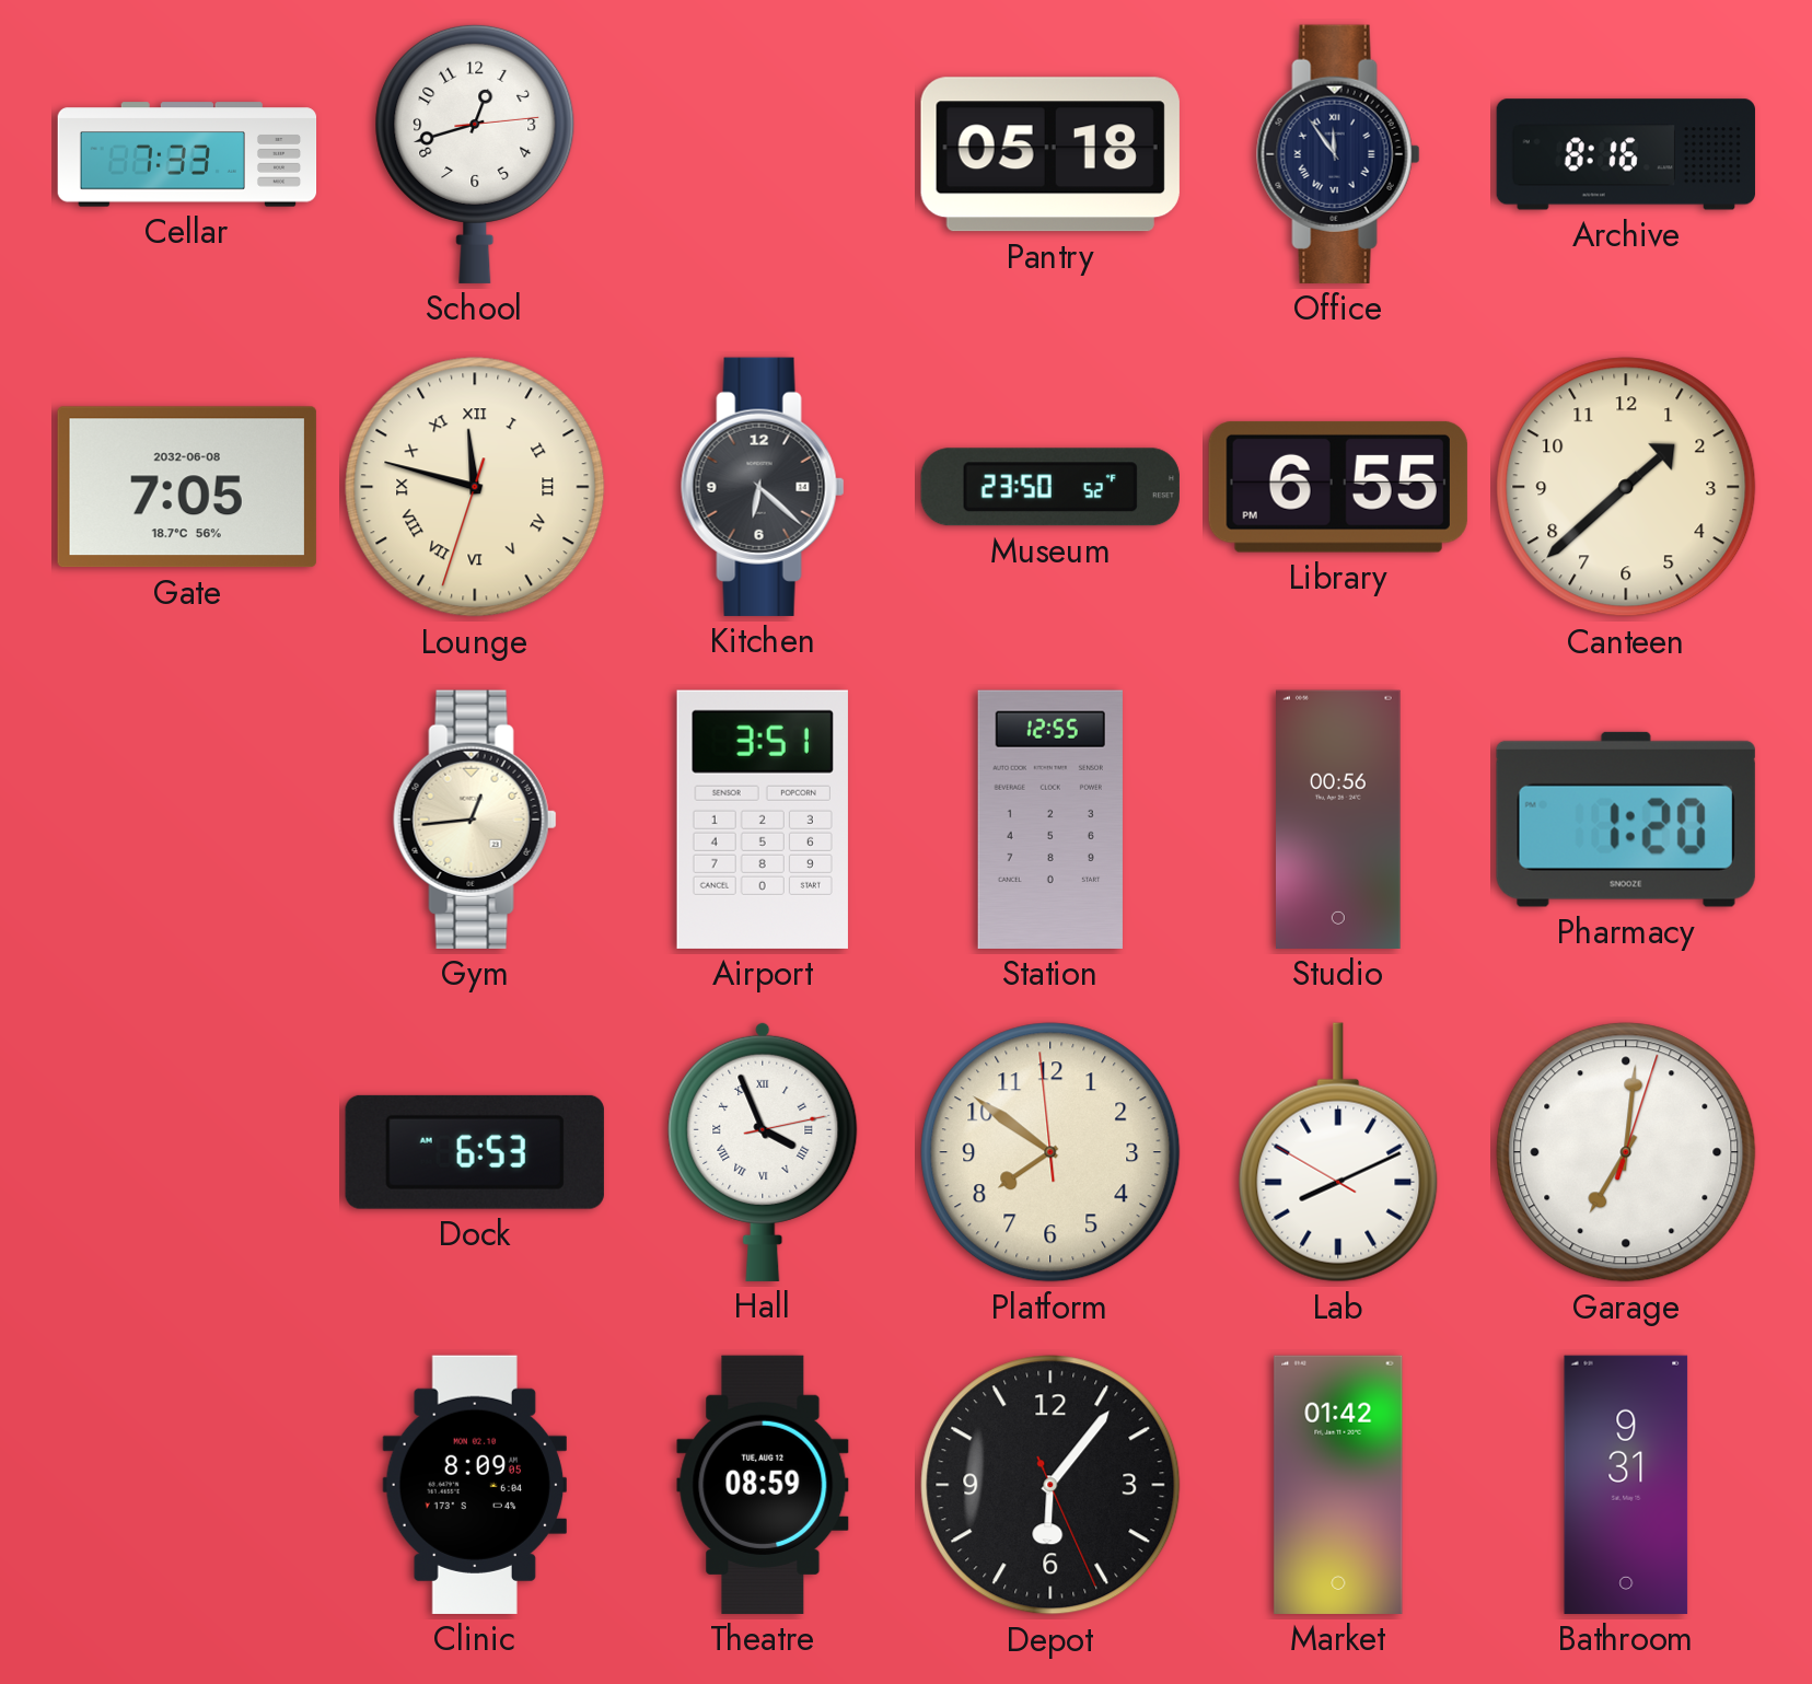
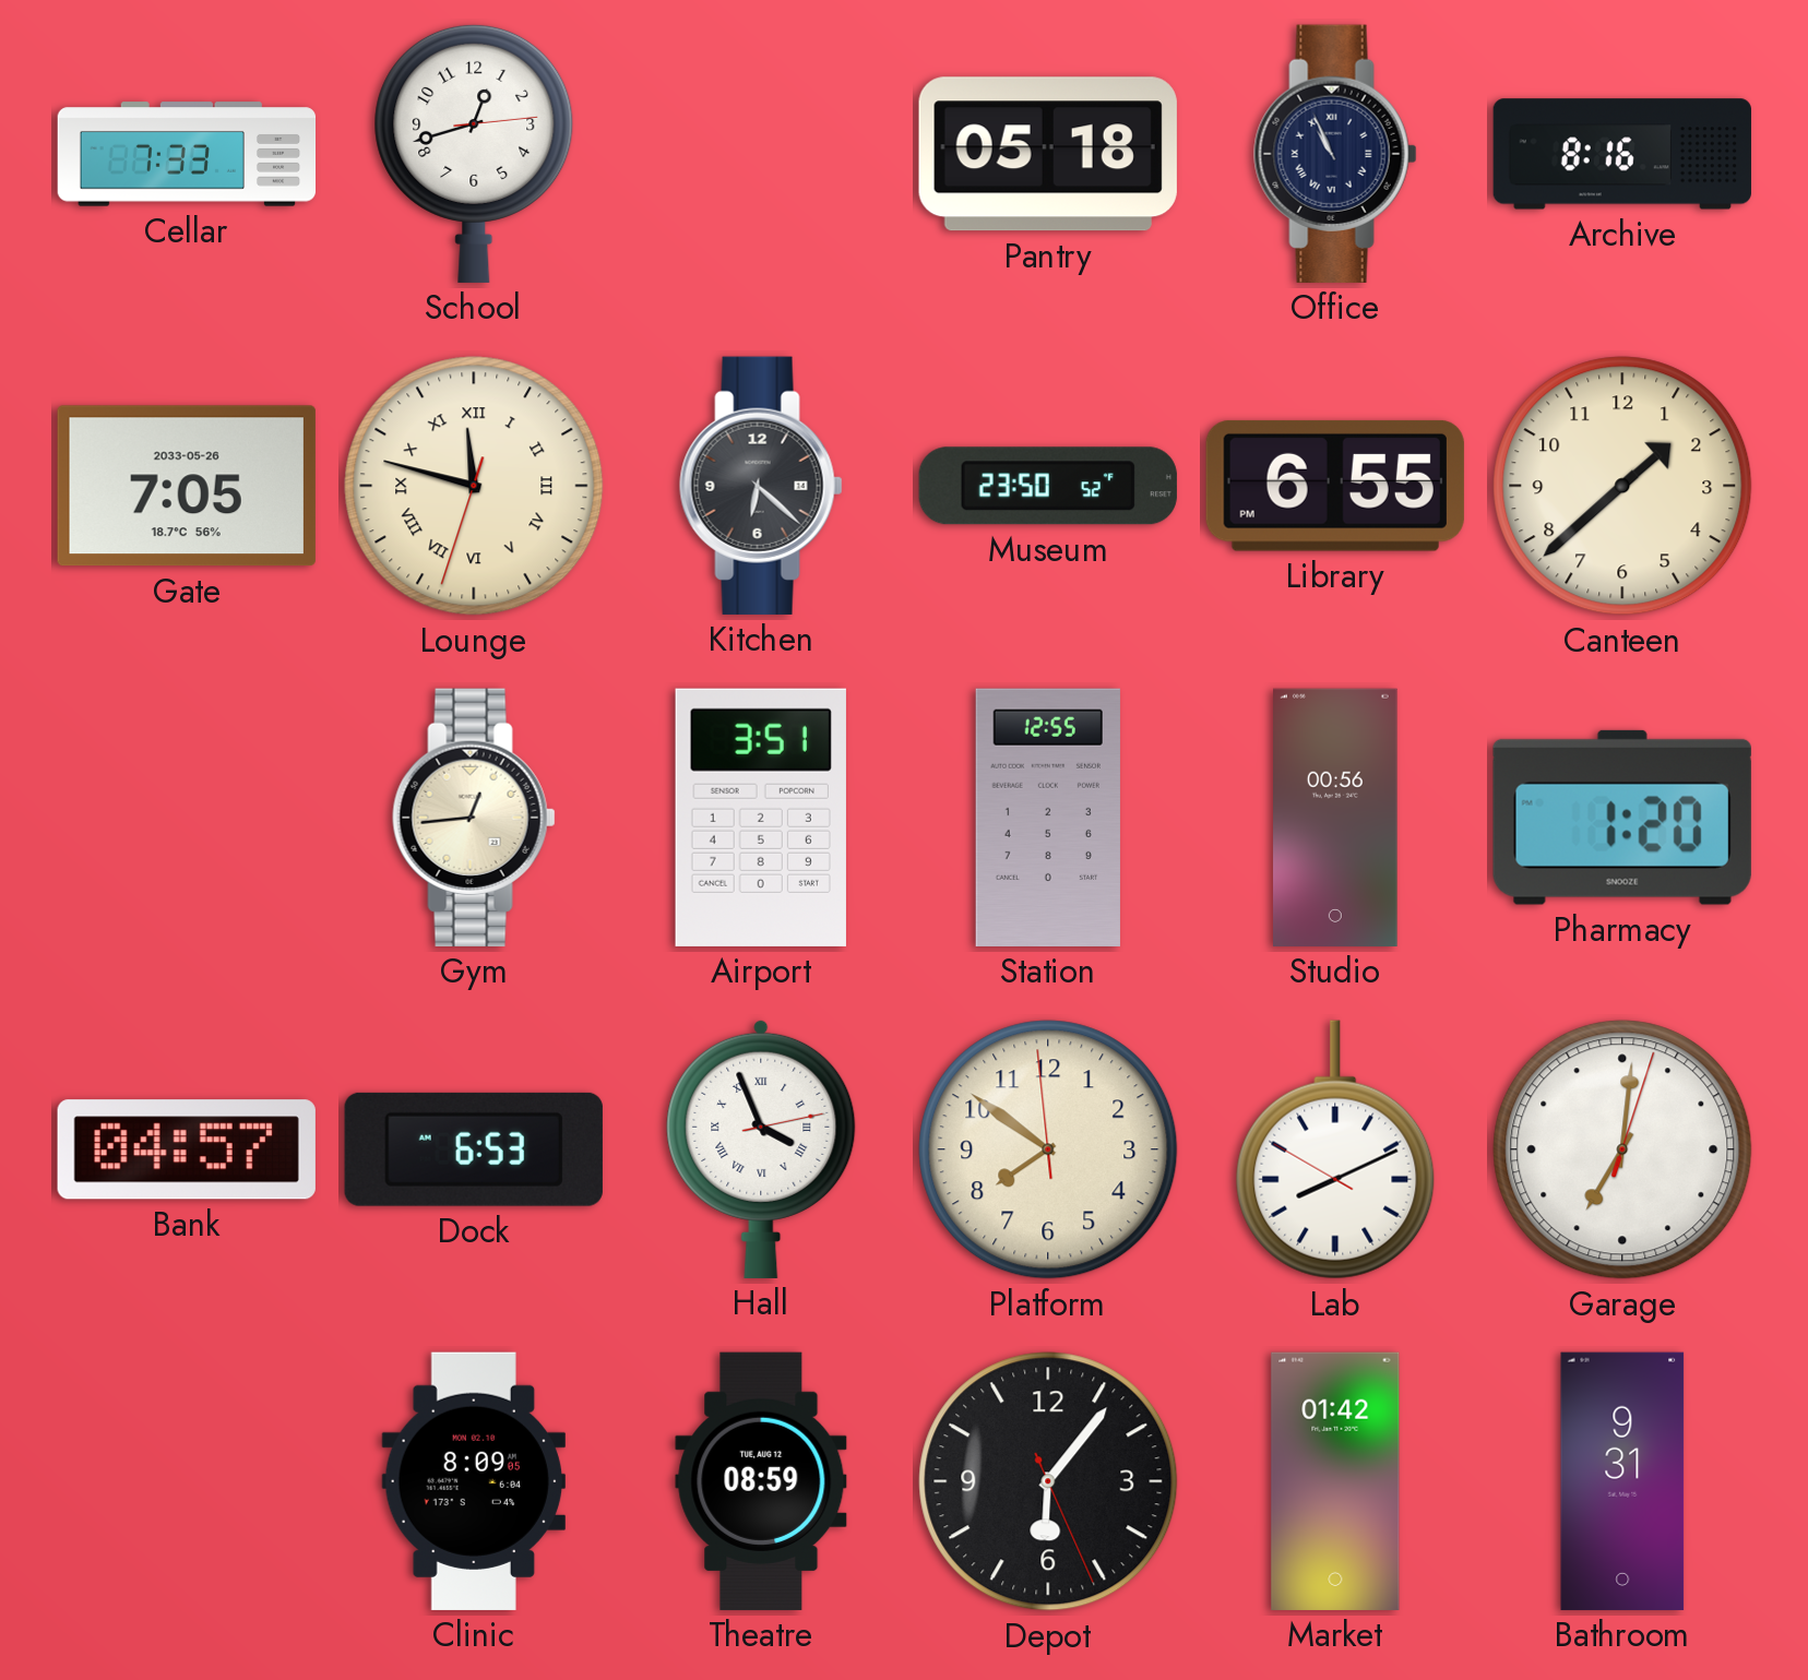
Office: 11:54 -> 10:56 (1335, 154)
Gate date: 2032-06-08 -> 2033-05-26 (187, 486)
Bank: none -> 04:57 (187, 1149)
